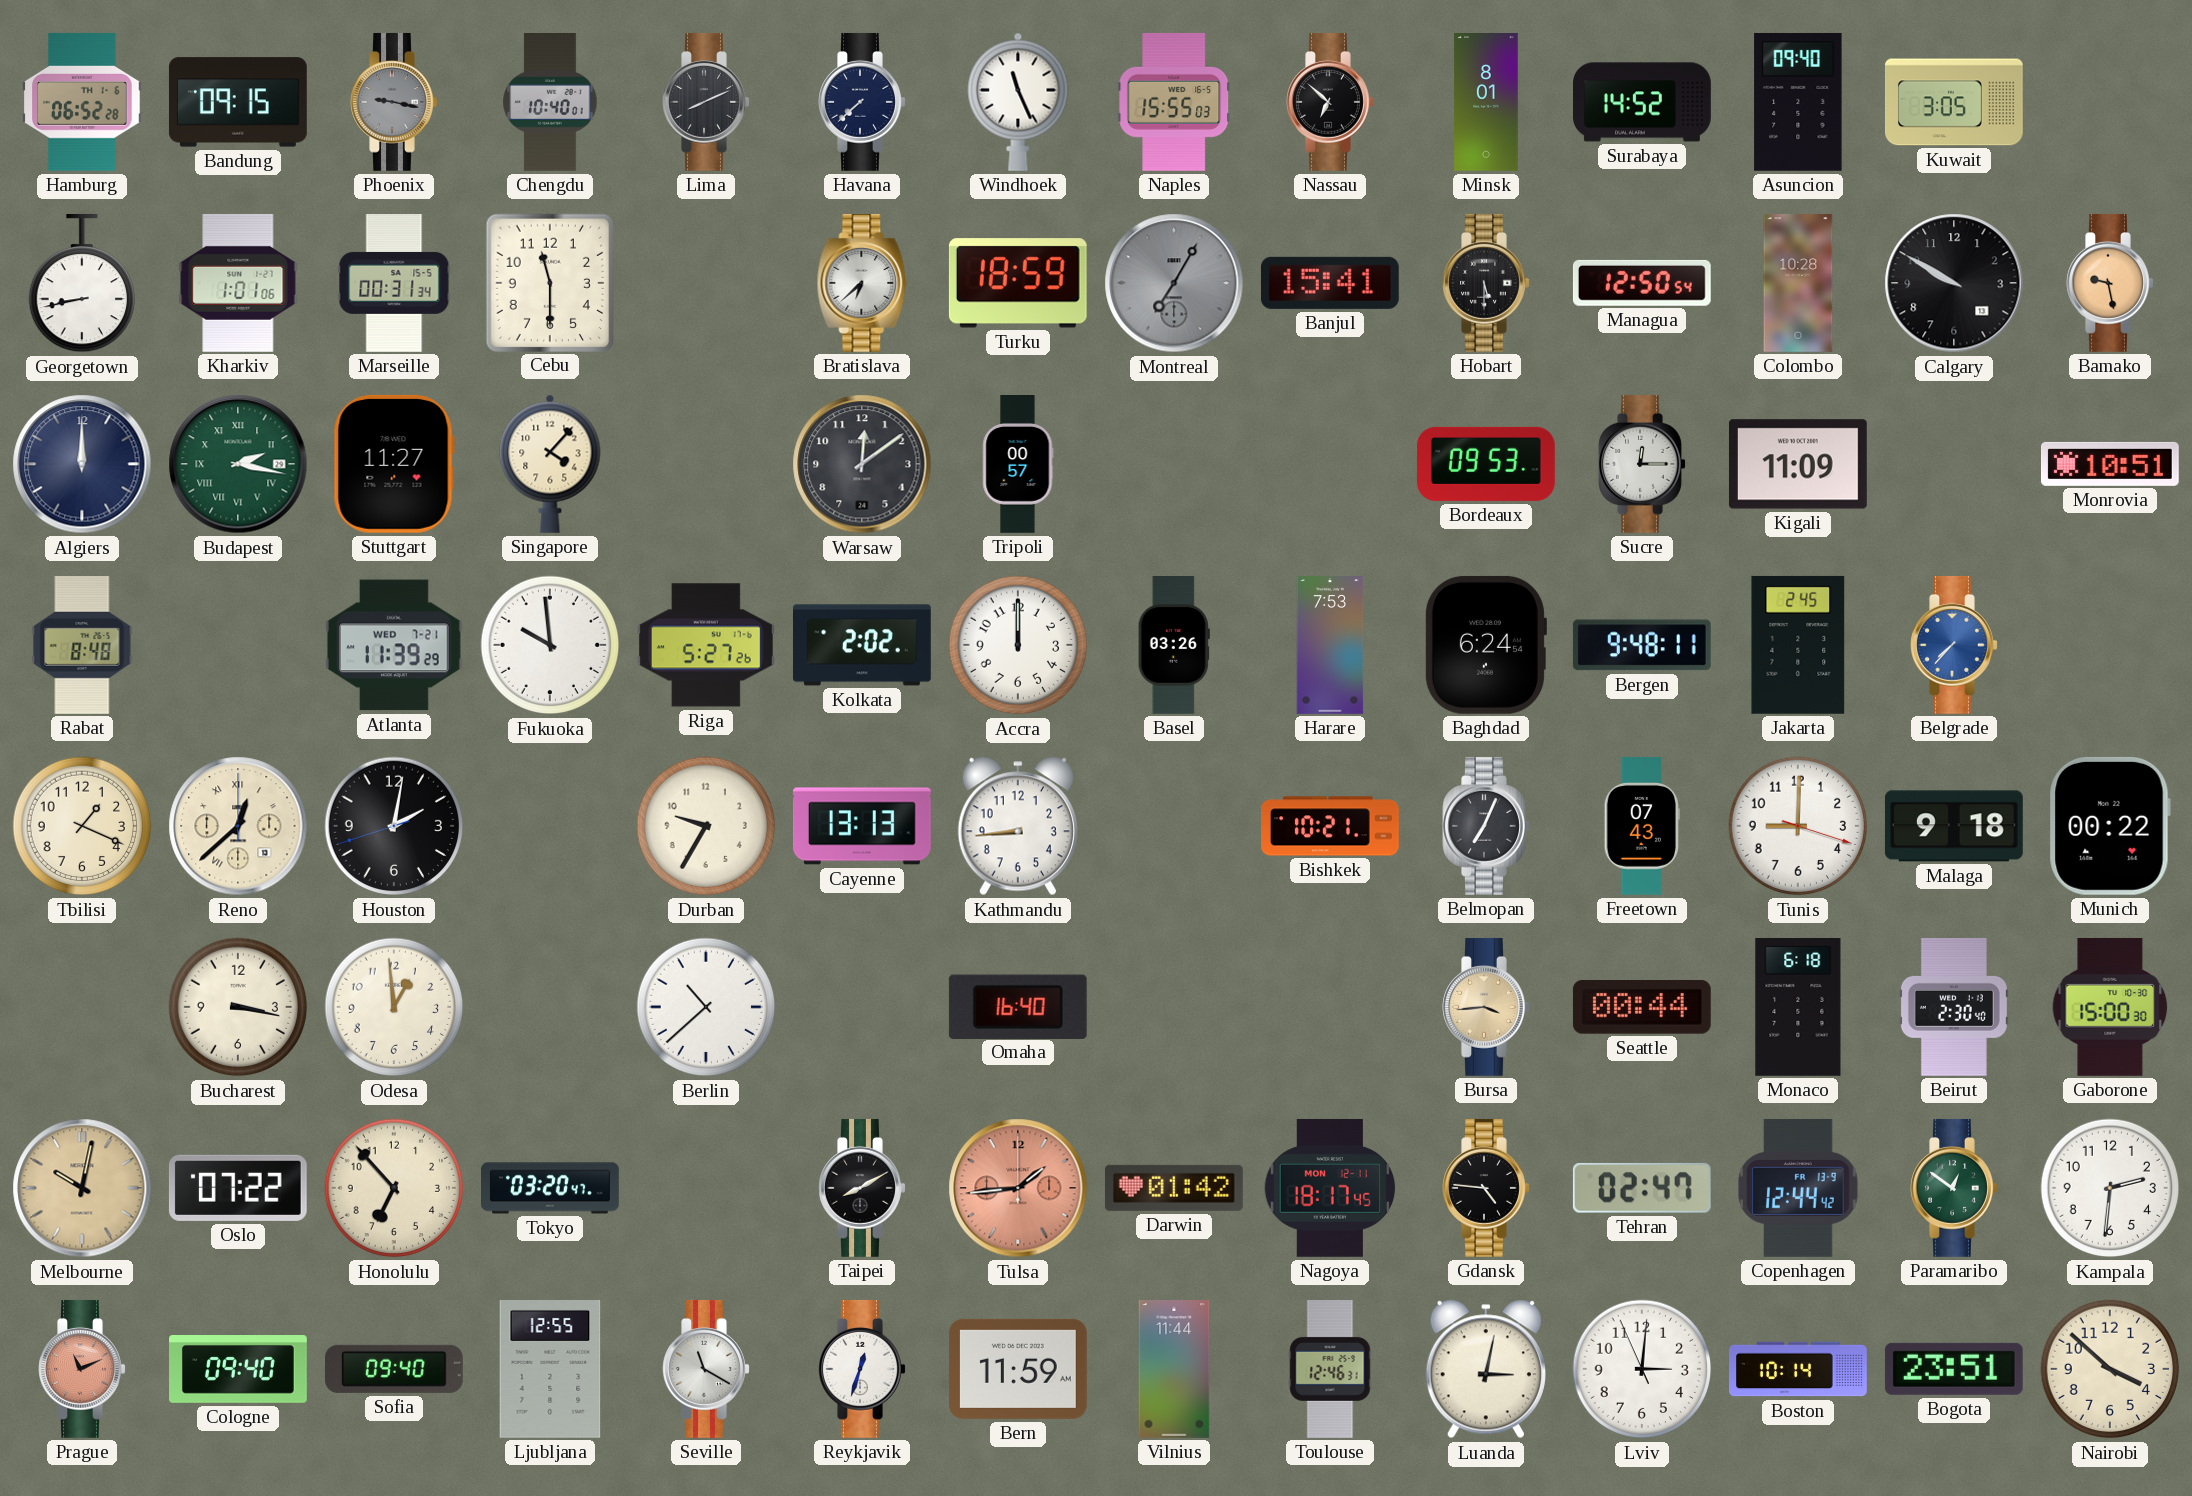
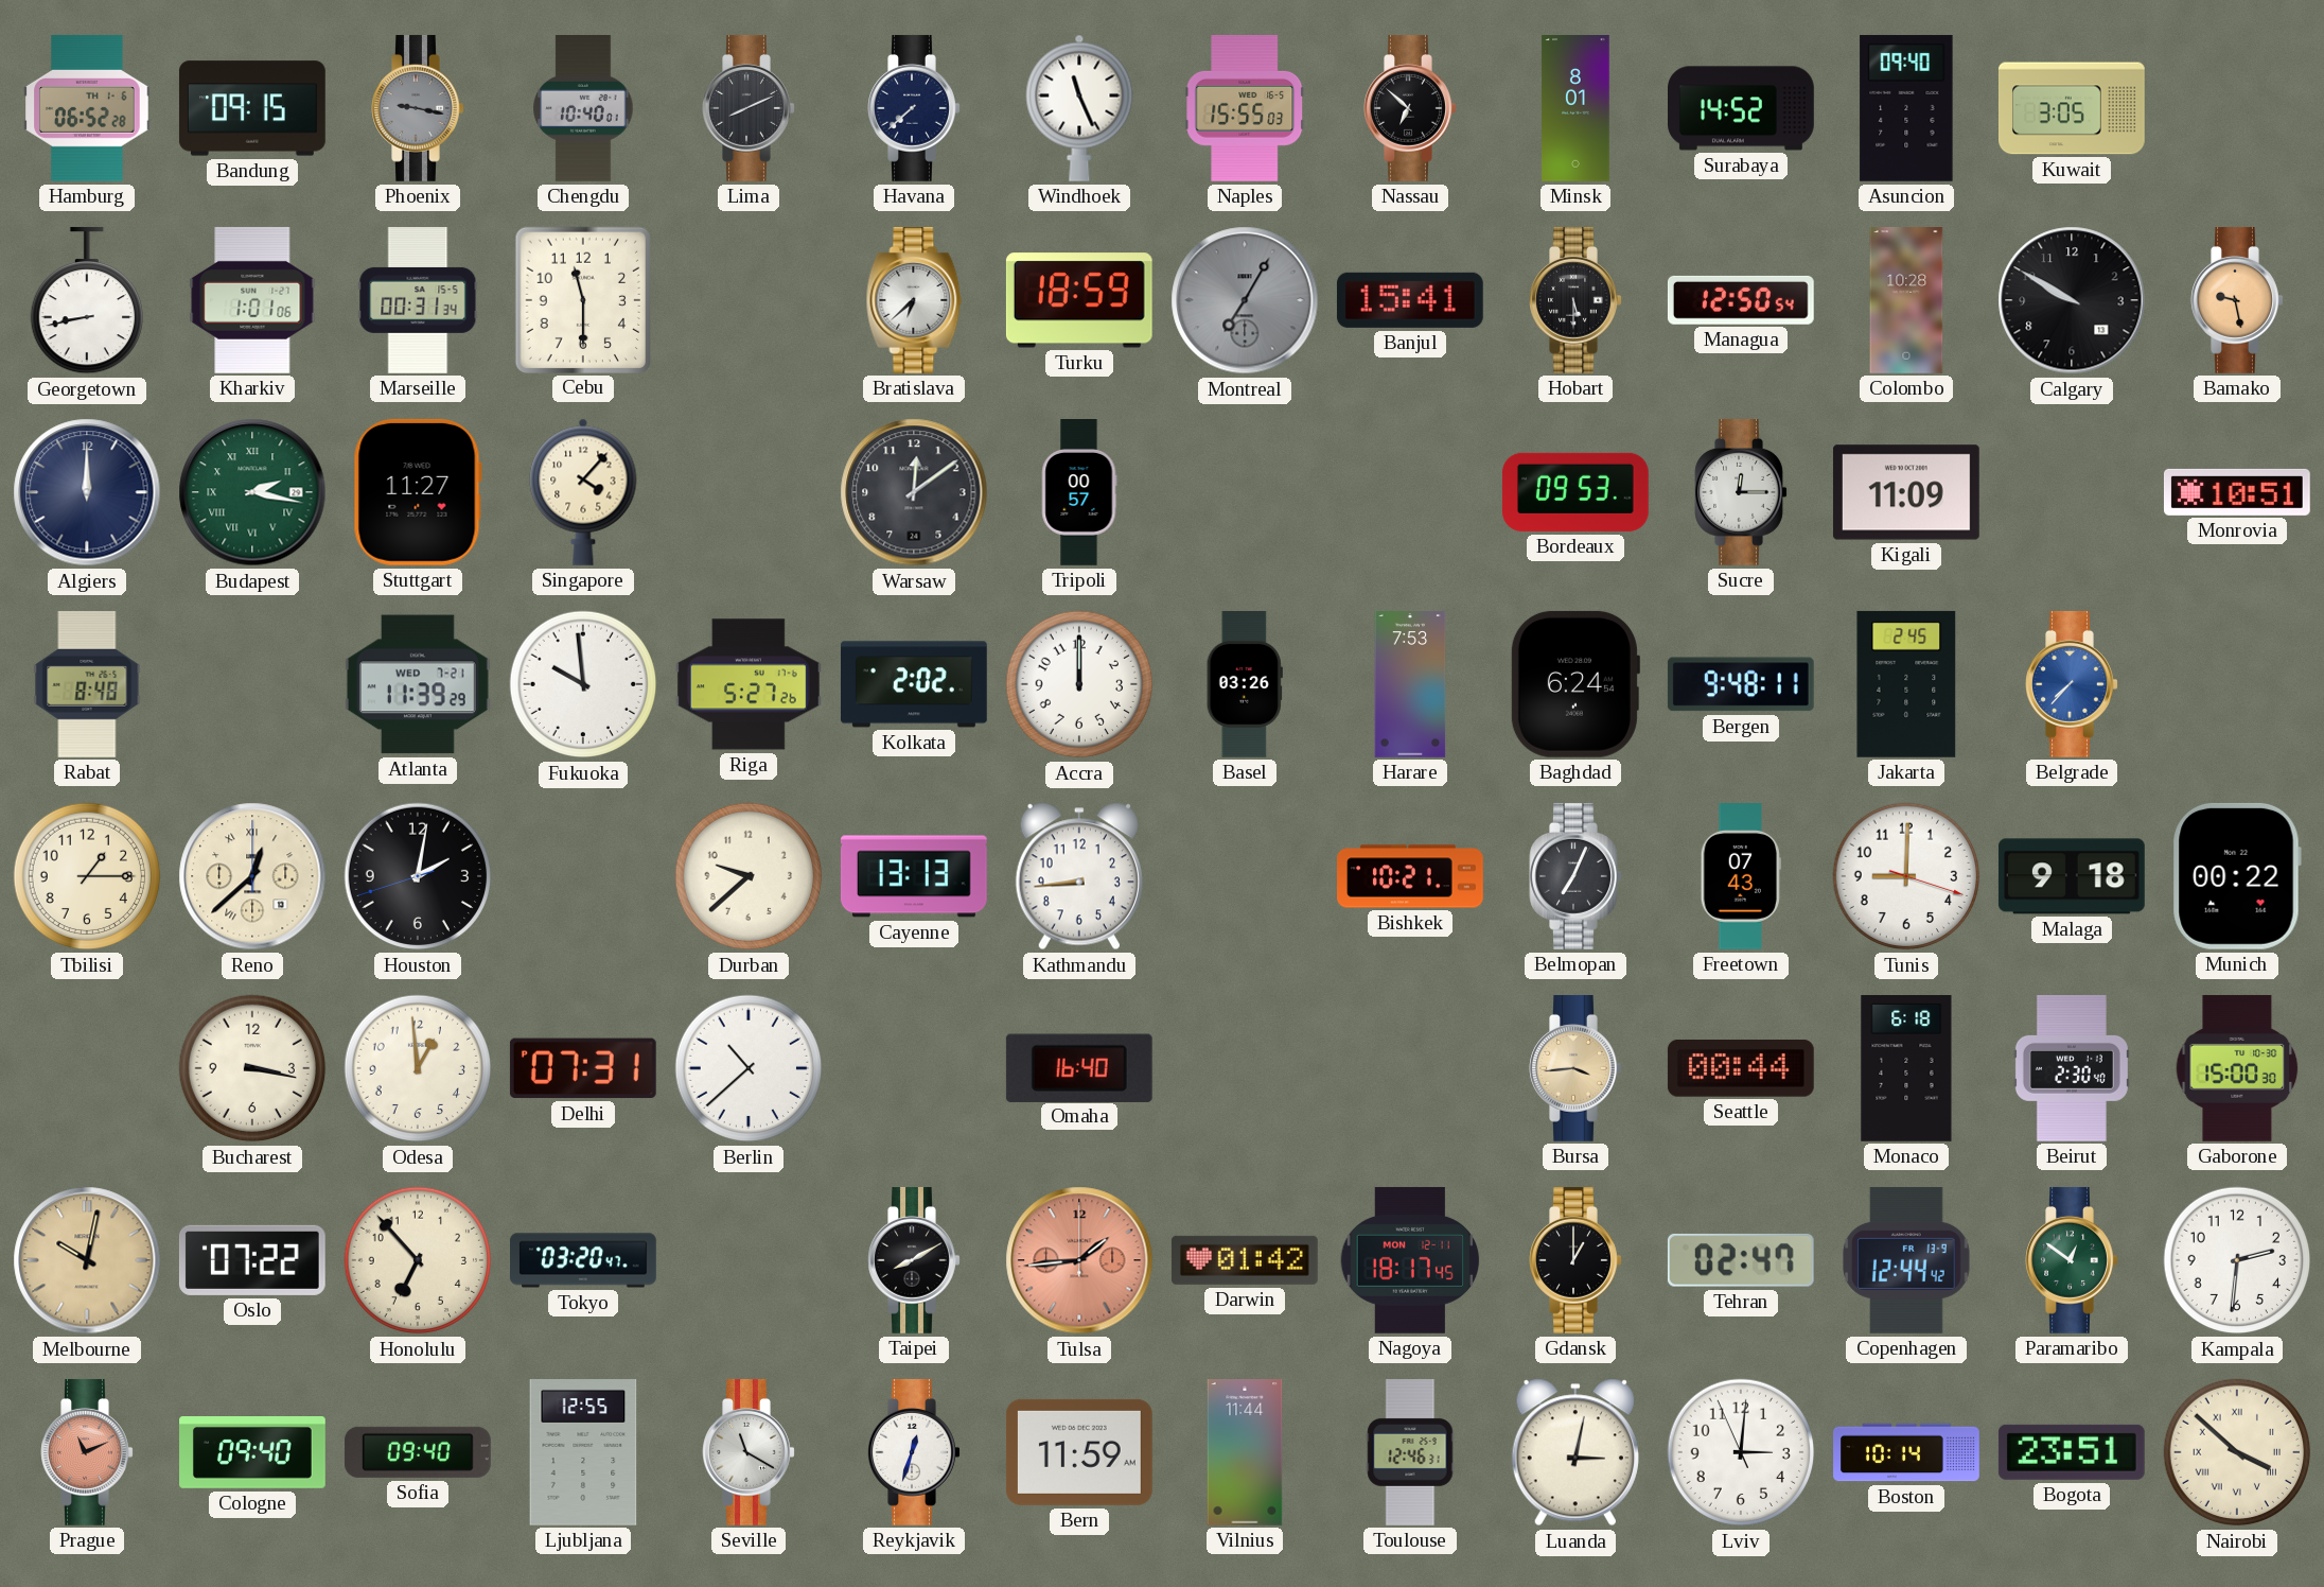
Tbilisi: 1:19 -> 1:15 (87, 876)
Durban: 9:35 -> 9:38 (749, 876)
Delhi: none -> 07:31 (583, 1068)
Gdansk: 4:46 -> 1:00 (1575, 1260)
Nairobi numerals: Arabic -> Roman (2237, 1452)
